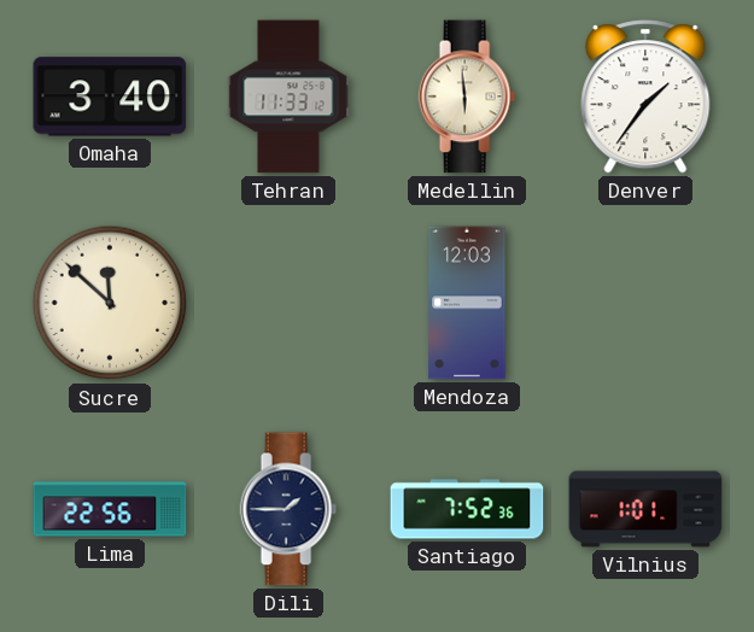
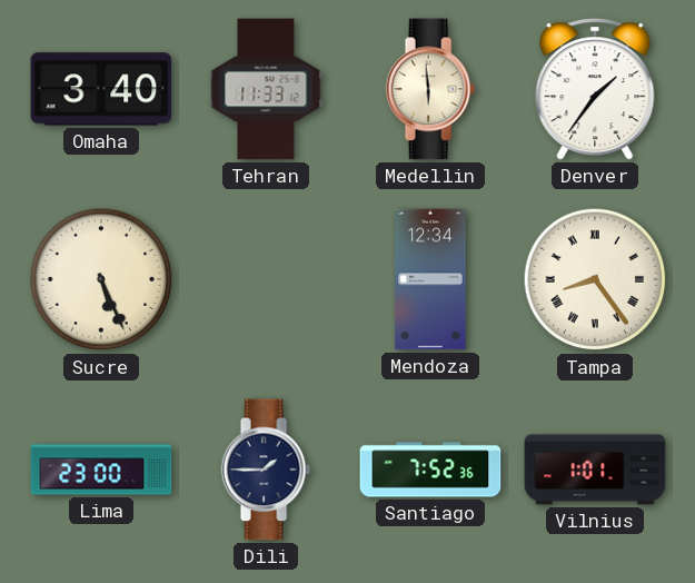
Sucre: 11:52 -> 5:26 (101, 279)
Mendoza: 12:03 -> 12:34 (430, 279)
Tampa: none -> 8:24 (595, 279)
Lima: 22:56 -> 23:00 (101, 470)
